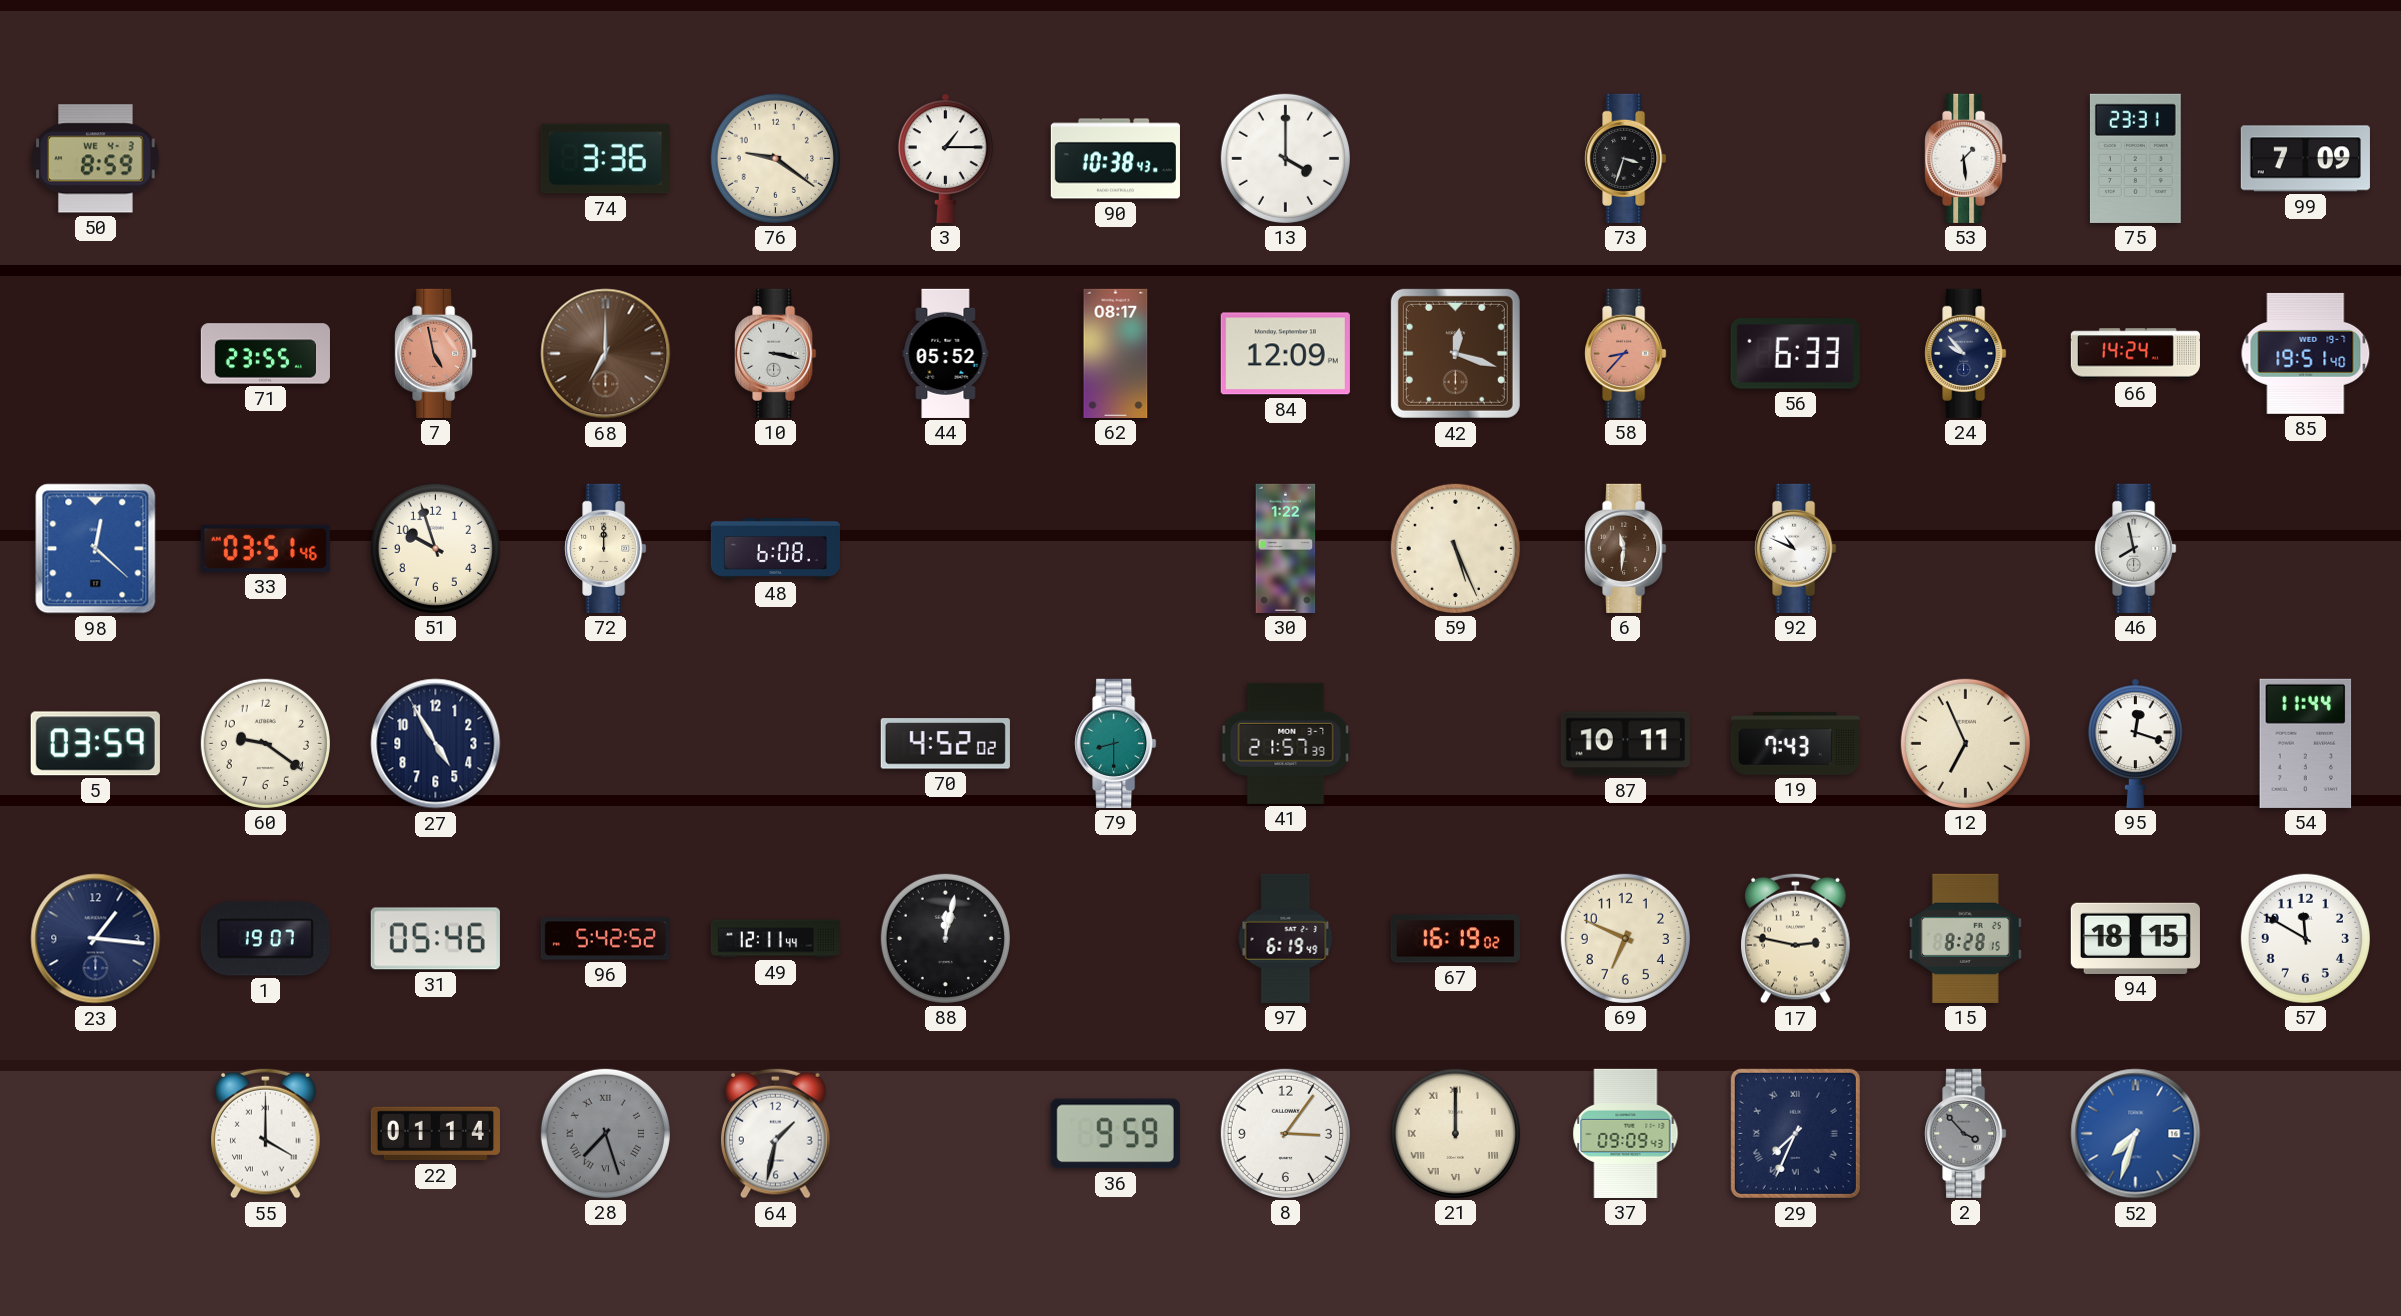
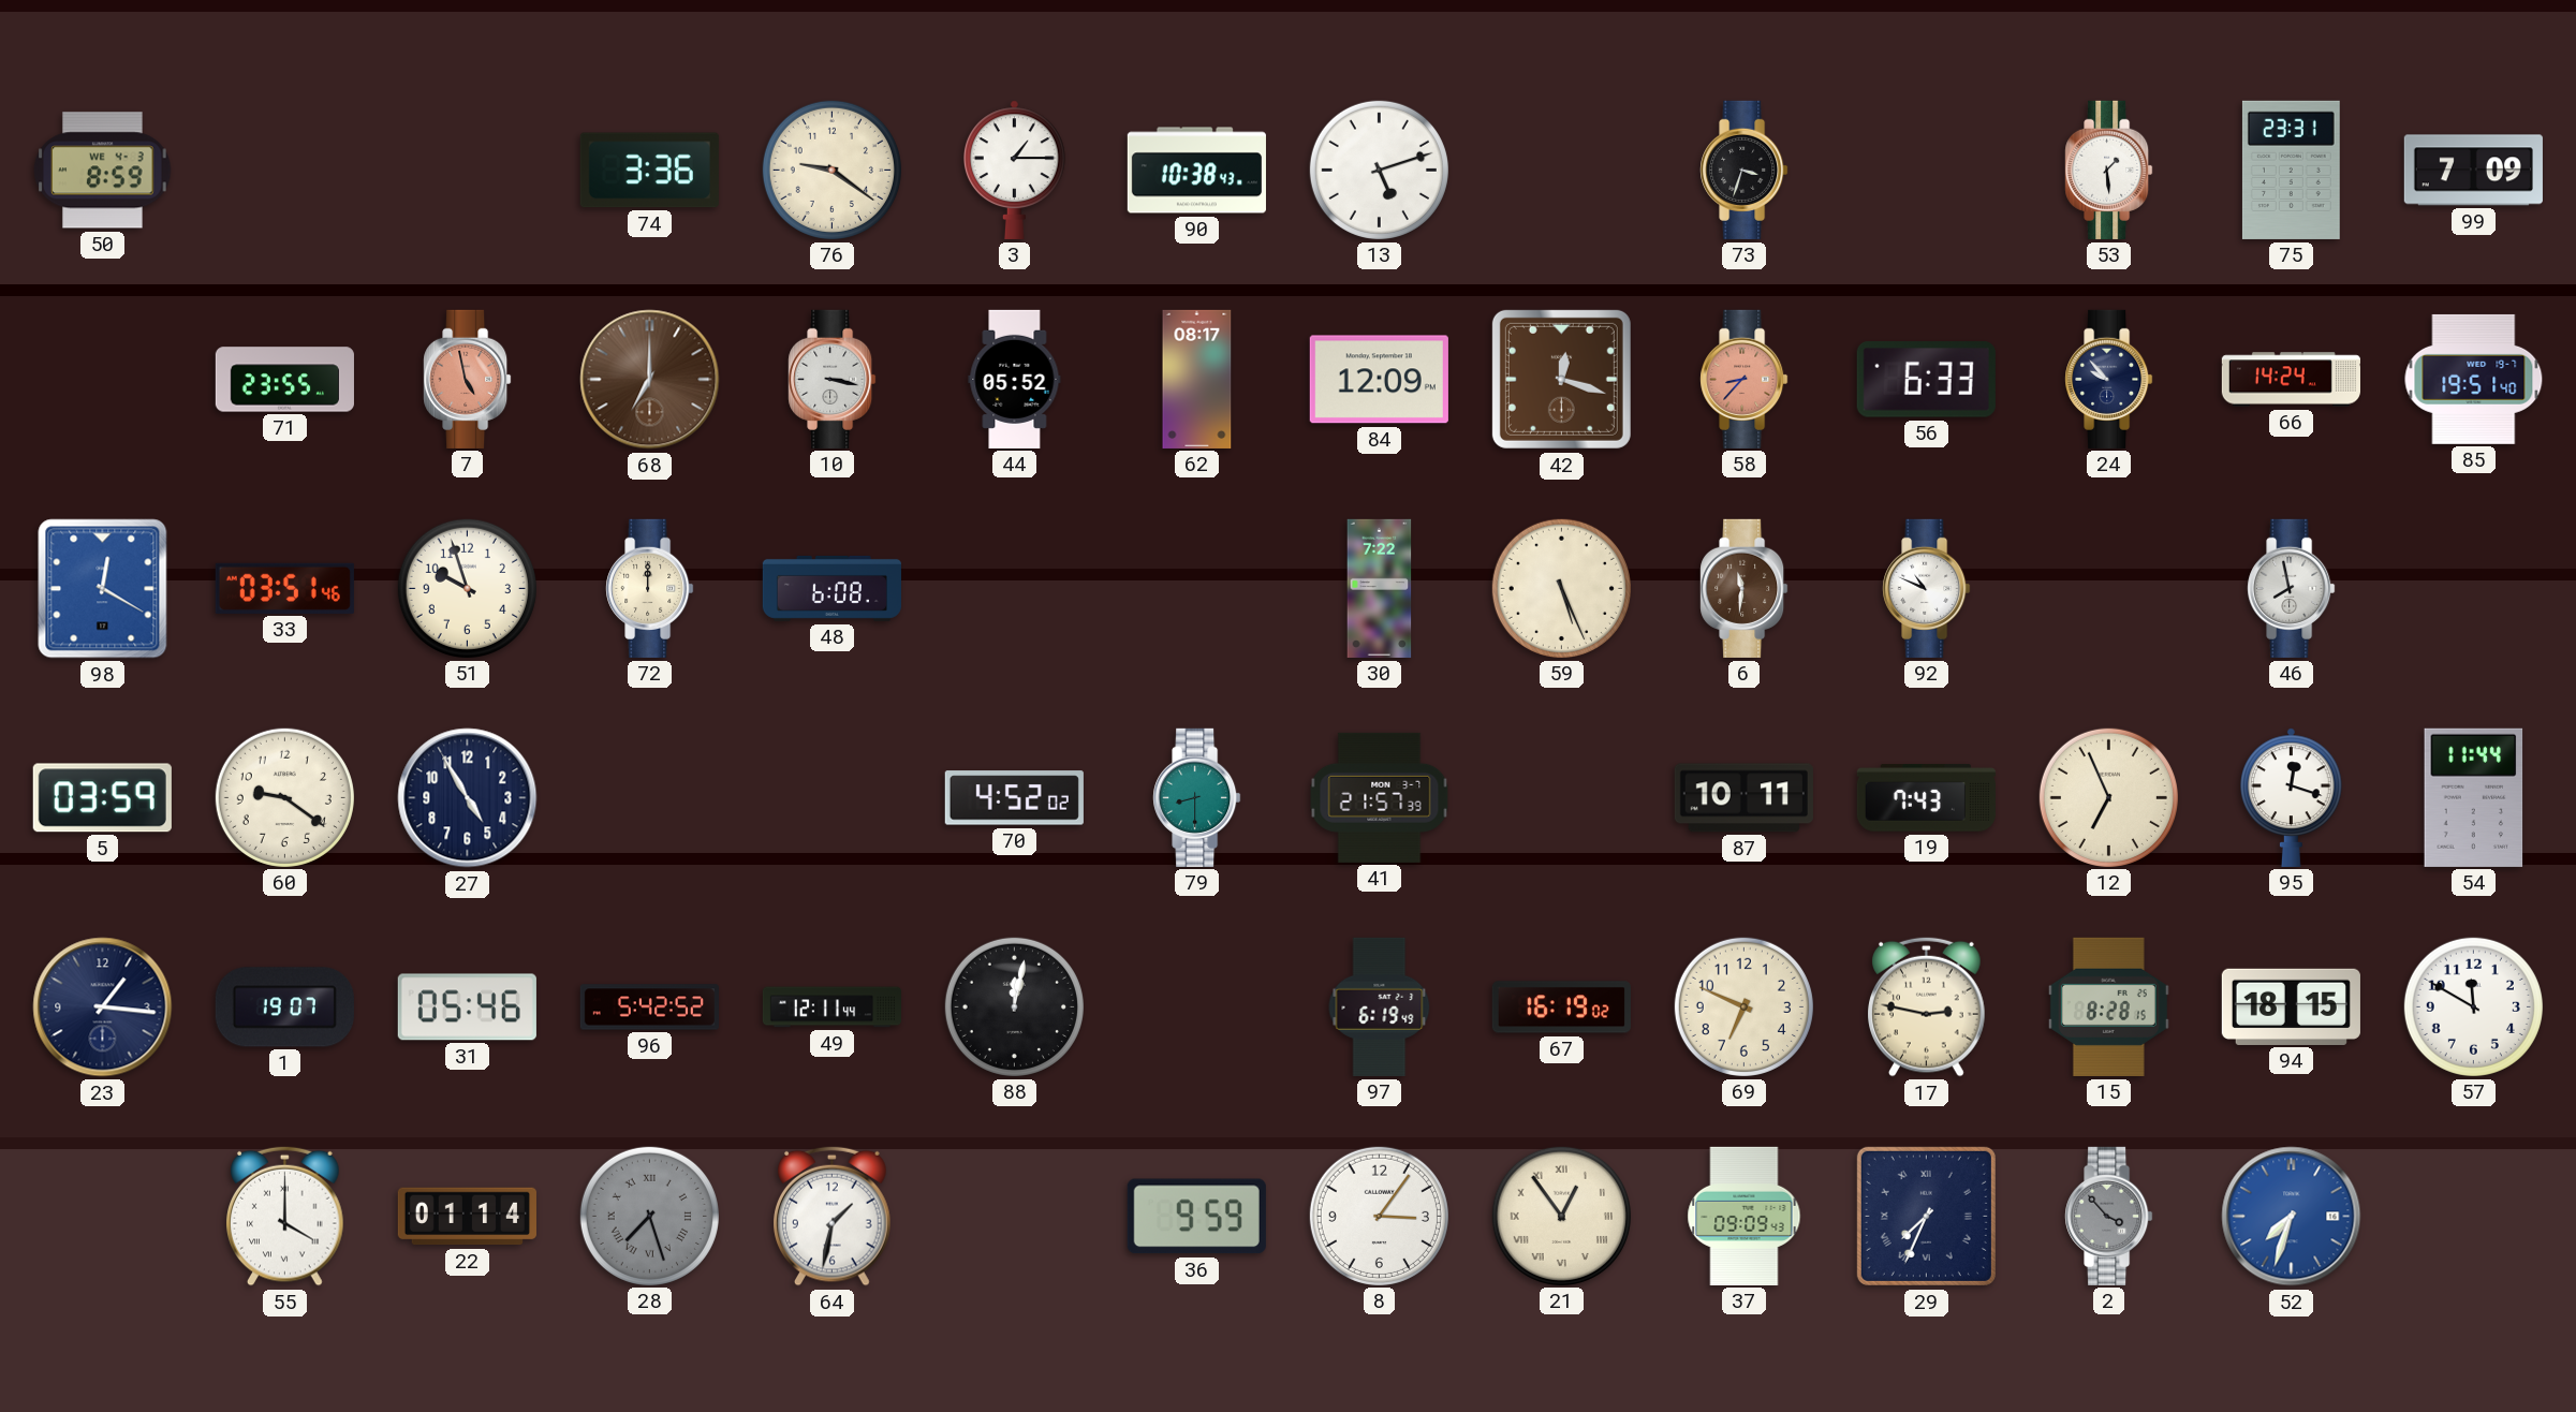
13: 4:00 -> 5:12 (1379, 170)
98: 12:22 -> 12:20 (103, 589)
30: 1:22 -> 7:22 (1380, 588)
21: 12:00 -> 12:54 (1561, 1216)
